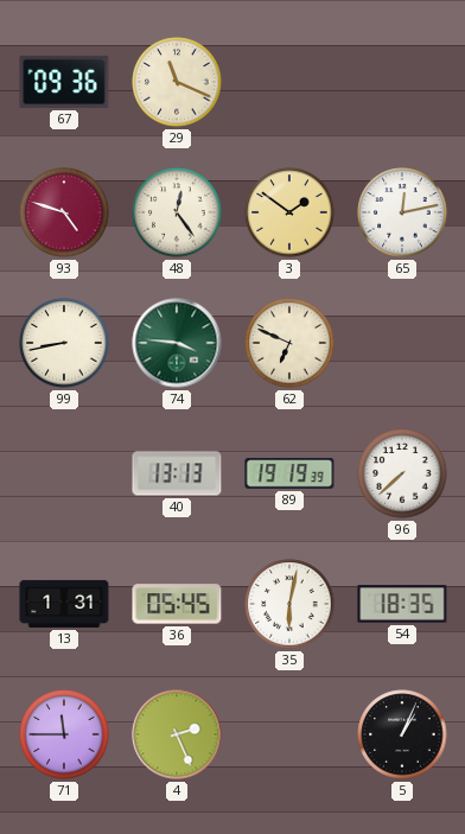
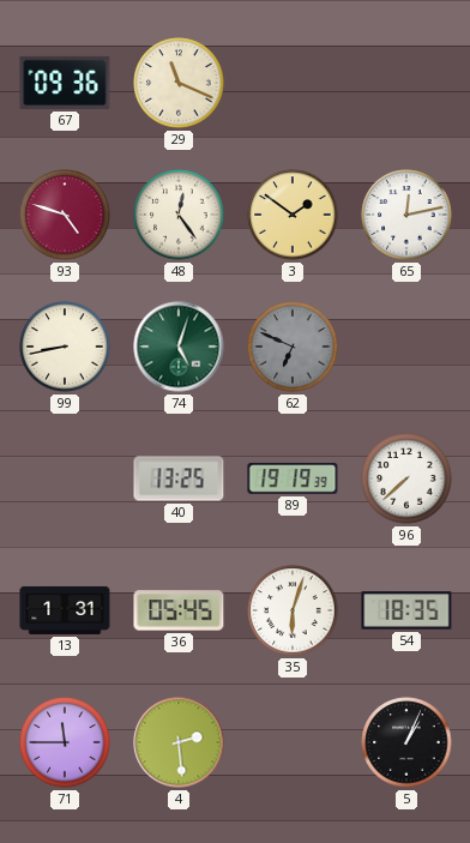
74: 3:46 -> 5:03 (179, 347)
62 dial: cream -> grey (293, 347)
40: 13:13 -> 13:25 (179, 478)
35: 6:02 -> 6:03 (293, 610)
4: 2:26 -> 2:29 (179, 742)
